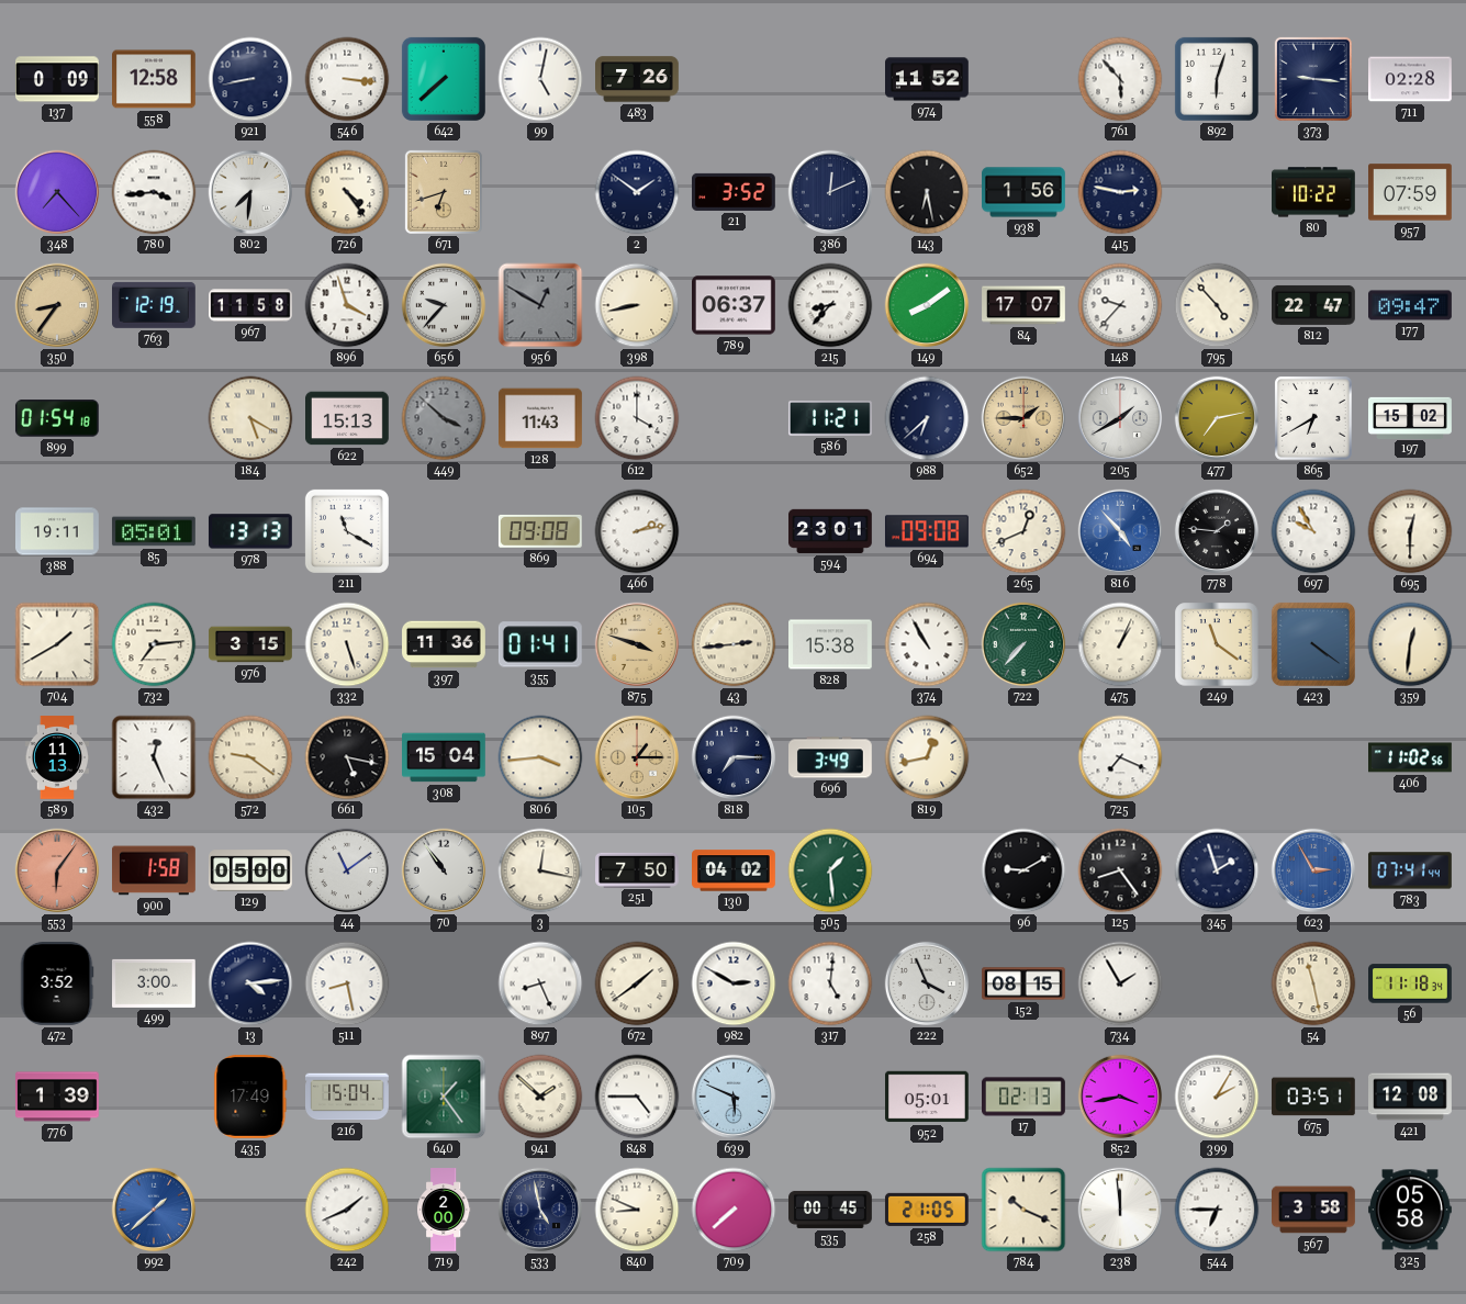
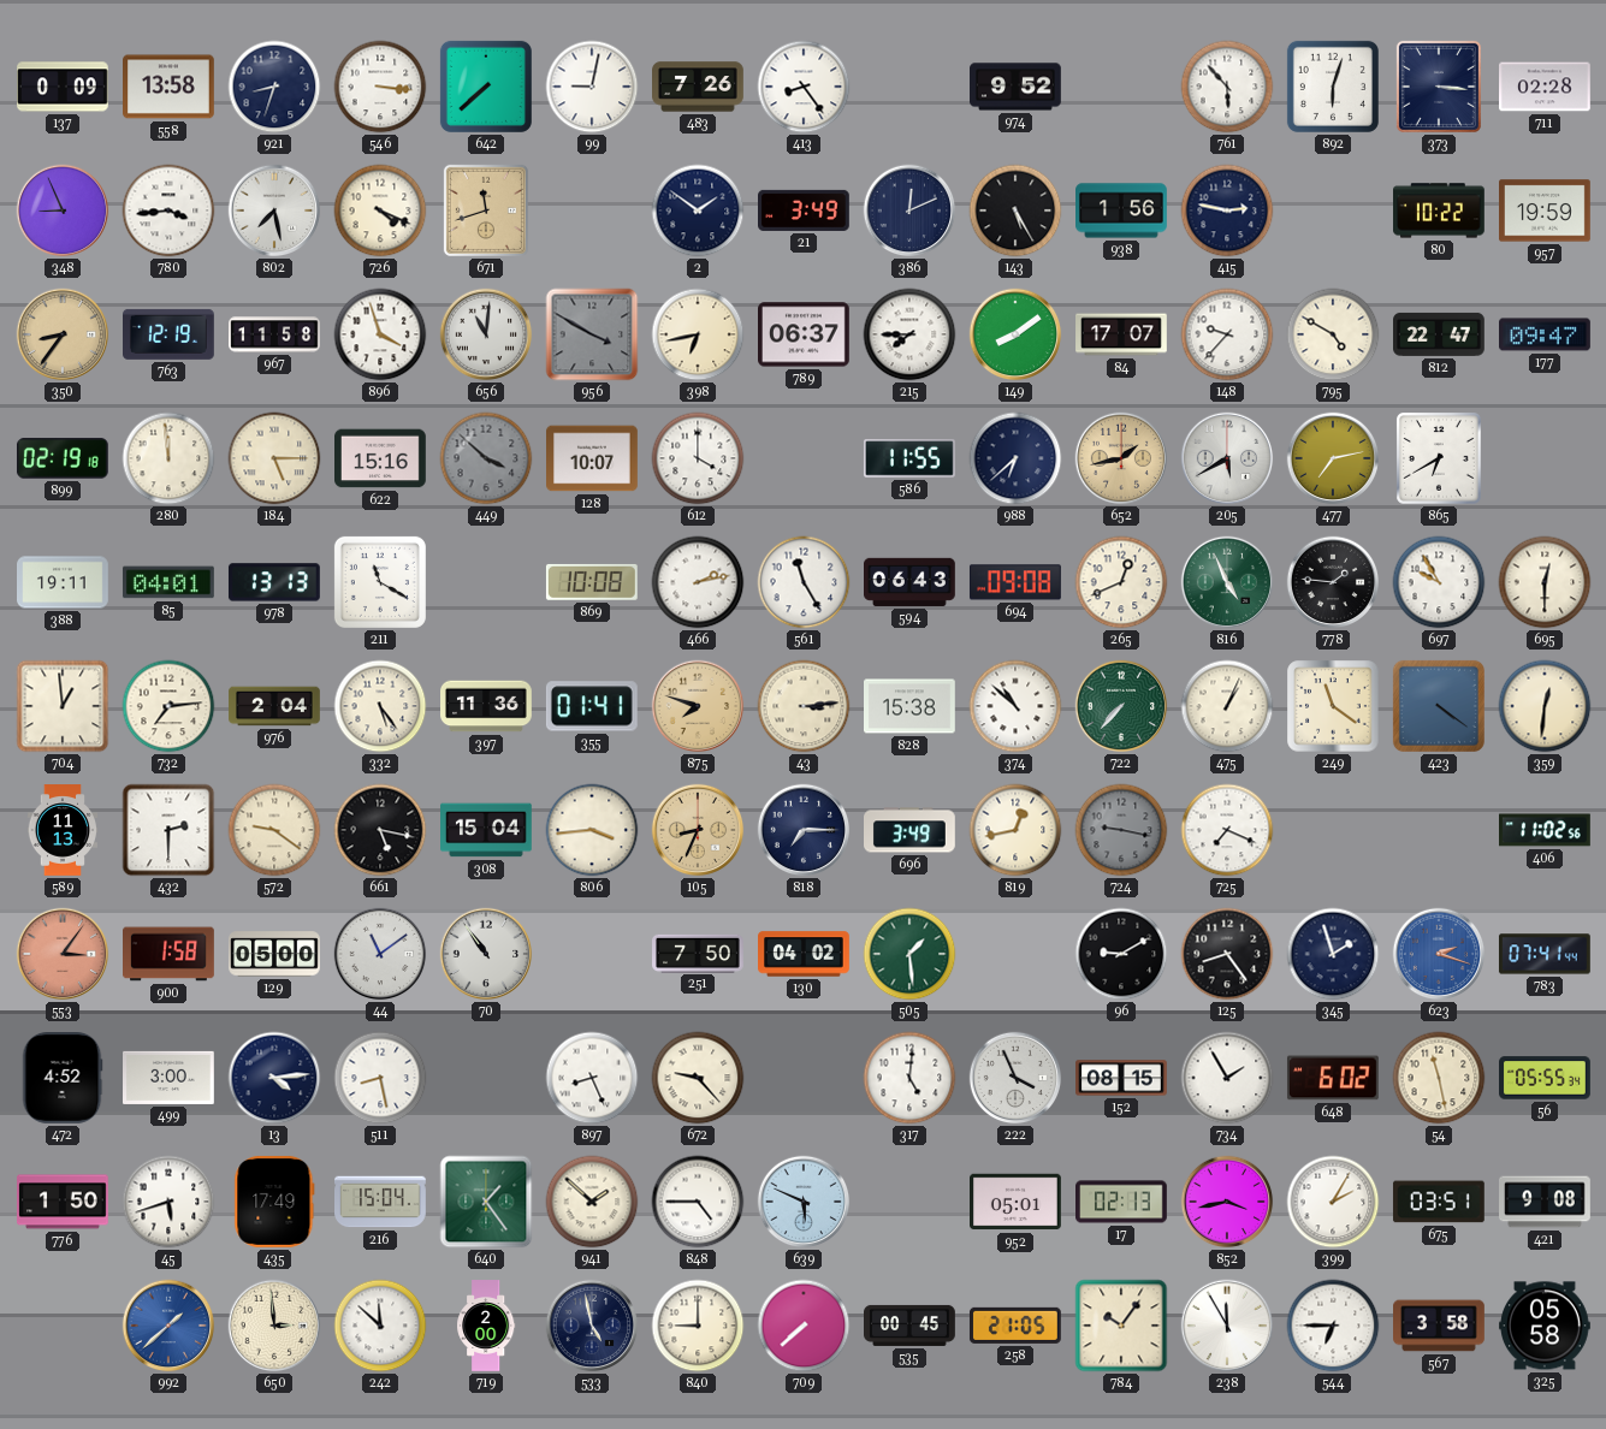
558: 12:58 -> 13:58 (170, 87)
921: 8:43 -> 8:33 (274, 87)
99: 5:02 -> 9:02 (592, 87)
413: none -> 8:24 (804, 87)
974: 11:52 -> 9:52 (1017, 87)
373: 9:16 -> 3:16 (1439, 87)
348: 7:23 -> 8:56 (63, 211)
802: 7:31 -> 7:28 (274, 211)
726: 4:24 -> 4:19 (380, 211)
671: 6:42 -> 11:42 (486, 211)
21: 3:52 -> 3:49 (805, 211)
143: 6:28 -> 5:25 (1015, 211)
957: 07:59 -> 19:59 (1546, 211)
656: 9:37 -> 11:01 (486, 334)
956: 12:50 -> 3:50 (592, 334)
398: 8:43 -> 6:43 (698, 334)
215: 8:37 -> 7:45 (909, 334)
795: 4:53 -> 4:50 (1333, 334)
899: 01:54 -> 02:19 (63, 458)
280: none -> 11:59 (168, 458)
184: 5:20 -> 5:15 (274, 458)
622: 15:13 -> 15:16 (381, 458)
128: 11:43 -> 10:07 (593, 458)
586: 11:21 -> 11:55 (909, 458)
652: 1:45 -> 1:43 (1121, 458)
205: 1:40 -> 5:40 (1227, 458)
197: 15:02 -> none (1410, 417)
85: 05:01 -> 04:01 (168, 582)
869: 09:08 -> 10:08 (592, 582)
561: none -> 11:25 (804, 582)
594: 23:01 -> 06:43 (911, 582)
816: 4:53 -> 4:56 (1227, 582)
816 dial: blue -> green (1227, 582)
704: 1:40 -> 12:59 (63, 706)
976: 3:15 -> 2:04 (274, 706)
332: 5:27 -> 5:24 (380, 706)
875: 3:48 -> 7:48 (698, 706)
43: 2:44 -> 3:14 (804, 706)
374: 10:55 -> 10:52 (1015, 706)
432: 12:26 -> 2:30 (168, 830)
105: 1:15 -> 8:34 (698, 830)
724: none -> 9:17 (1121, 830)
553: 6:06 -> 3:06 (63, 954)
3: 12:17 -> none (540, 870)
623: 2:55 -> 2:18 (1439, 954)
472: 3:52 -> 4:52 (63, 1079)
672: 1:39 -> 9:23 (698, 1078)
982: 2:50 -> none (734, 983)
648: none -> 6:02 (1333, 1078)
56: 11:18 -> 05:55 (1546, 1078)
776: 1:39 -> 1:50 (64, 1202)
45: none -> 5:42 (168, 1202)
421: 12:08 -> 9:08 (1546, 1202)
650: none -> 2:59 (274, 1326)
242: 1:41 -> 11:52 (380, 1326)
840: 8:49 -> 9:00 (698, 1326)
784: 10:19 -> 10:06 (1121, 1326)
238: 11:59 -> 11:55 (1227, 1326)
